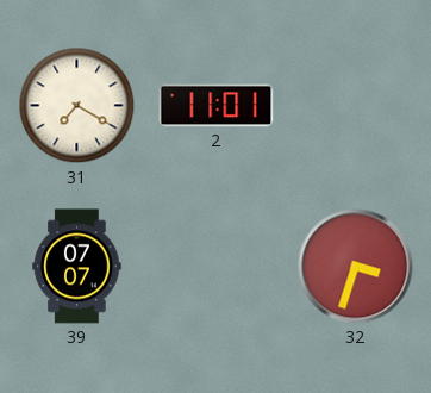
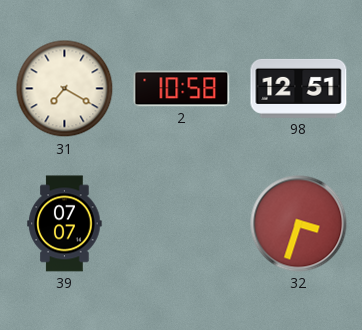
2: 11:01 -> 10:58 (182, 89)
98: none -> 12:51 (299, 88)
